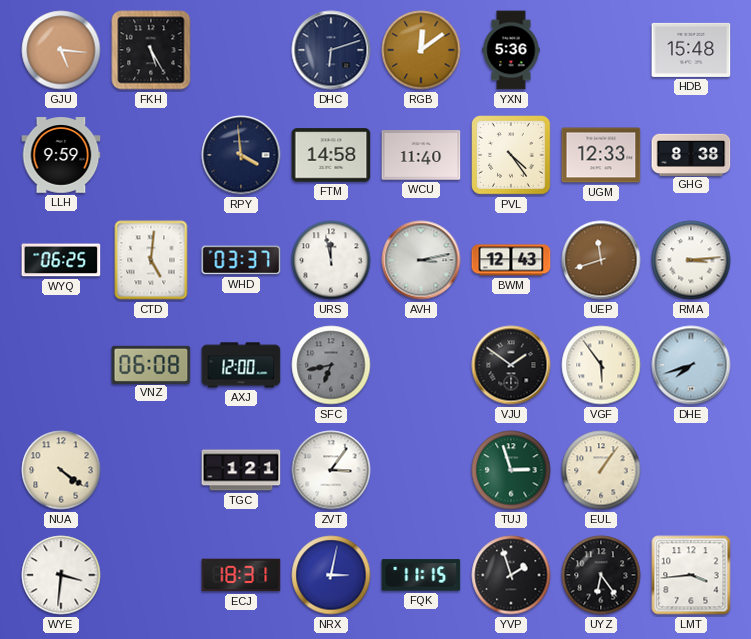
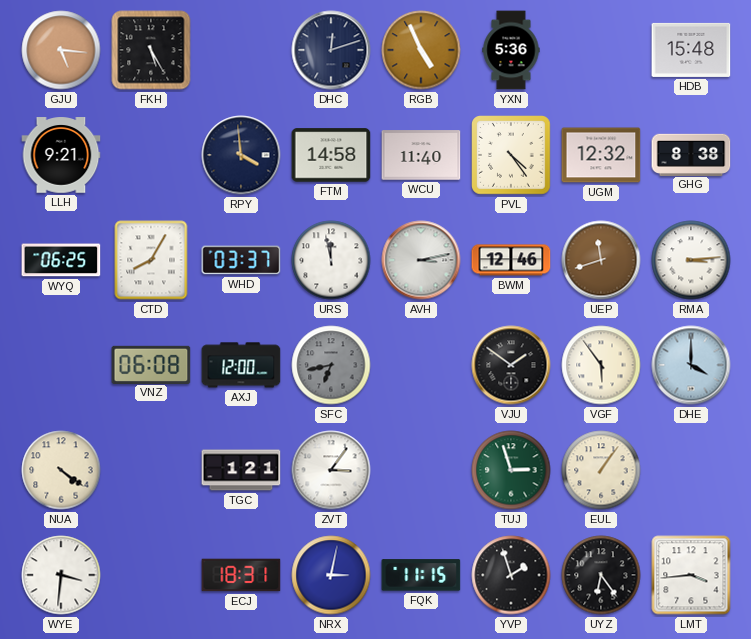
DHC: 6:12 -> 12:12 (331, 50)
RGB: 12:09 -> 4:56 (421, 50)
LLH: 9:59 -> 9:21 (61, 155)
UGM: 12:33 -> 12:32 (601, 155)
CTD: 5:01 -> 8:05 (151, 260)
BWM: 12:43 -> 12:46 (511, 260)
DHE: 7:42 -> 4:00 (691, 365)
